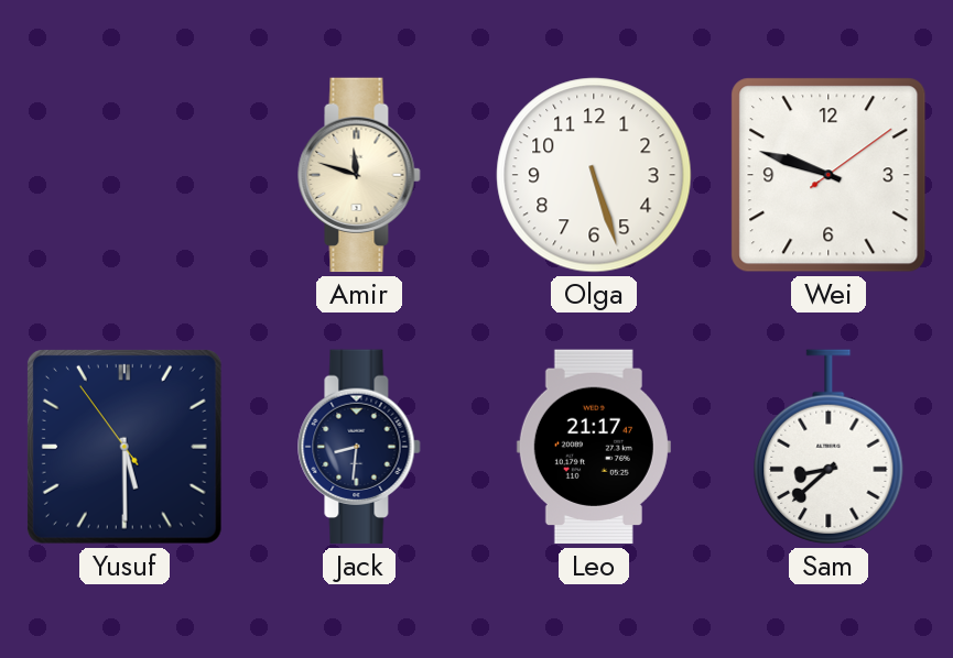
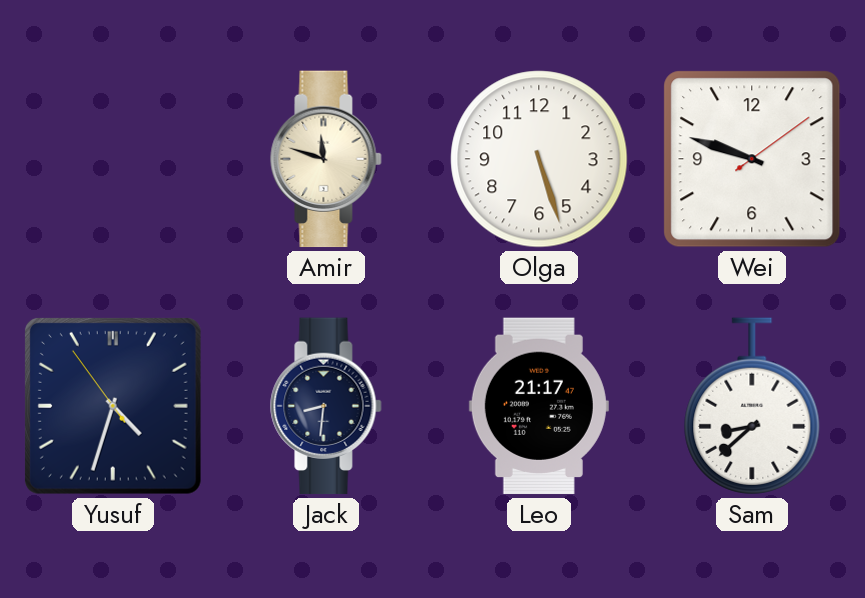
Yusuf: 5:29 -> 4:32 (113, 406)
